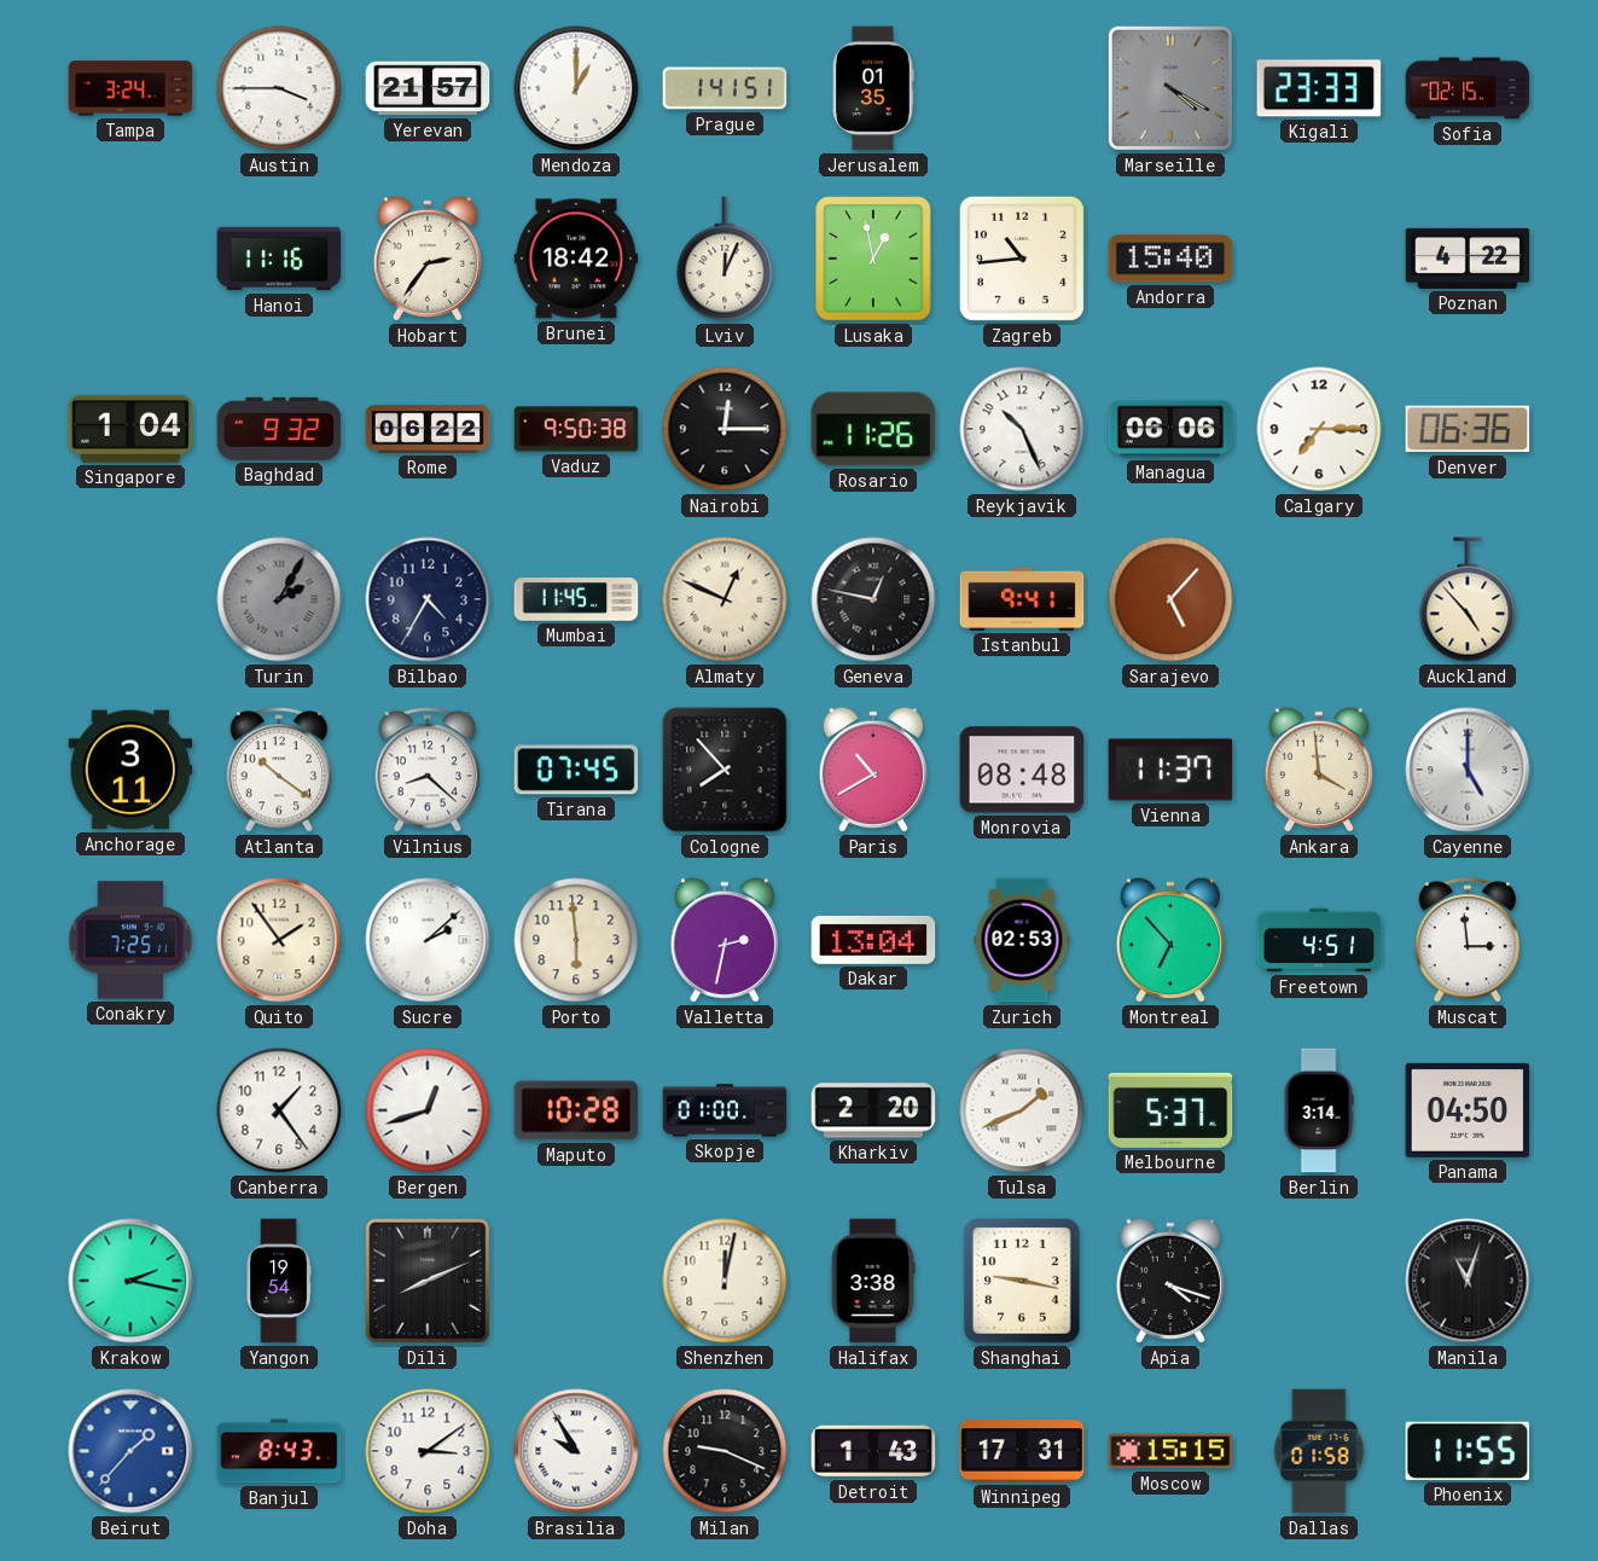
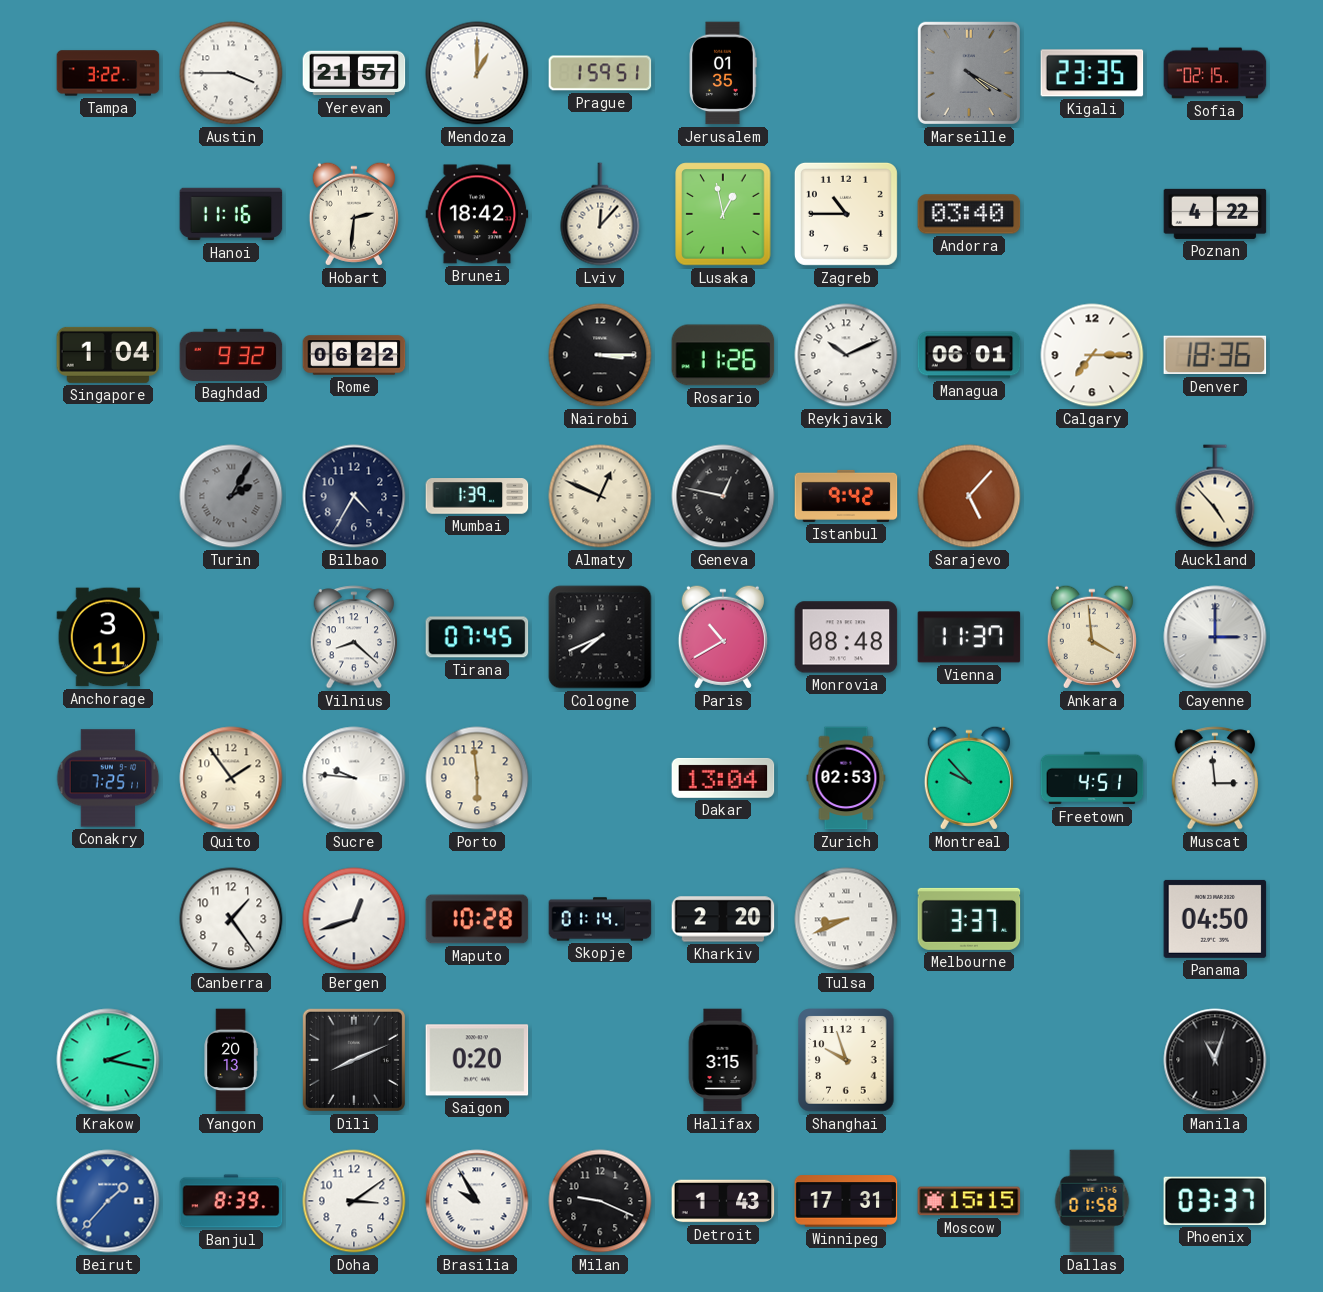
Tampa: 3:24 -> 3:22 (108, 73)
Prague: 1:41 -> 1:59 (600, 73)
Kigali: 23:33 -> 23:35 (1092, 73)
Hobart: 2:36 -> 2:31 (354, 214)
Lviv: 12:04 -> 12:07 (600, 214)
Zagreb: 10:44 -> 10:45 (846, 214)
Andorra: 15:40 -> 03:40 (969, 214)
Vaduz: 9:50 -> none (576, 429)
Nairobi: 12:15 -> 3:15 (600, 355)
Reykjavik: 10:26 -> 10:11 (846, 355)
Managua: 06:06 -> 06:01 (969, 355)
Denver: 06:36 -> 18:36 (1215, 355)
Mumbai: 11:45 -> 1:39 (477, 496)
Istanbul: 9:41 -> 9:42 (846, 496)
Atlanta: 10:21 -> none (279, 770)
Cologne: 7:53 -> 7:41 (600, 637)
Cayenne: 5:00 -> 3:00 (1215, 637)
Sucre: 2:08 -> 9:46 (354, 778)
Valletta: 2:32 -> none (725, 940)
Montreal: 6:53 -> 9:53 (969, 778)
Skopje: 01:00 -> 01:14 (600, 919)
Tulsa: 1:41 -> 8:41 (846, 919)
Melbourne: 5:37 -> 3:37 (969, 919)
Berlin: 3:14 -> none (1319, 1110)
Yangon: 19:54 -> 20:13 (231, 1060)
Saigon: none -> 0:20 (477, 1060)
Shenzhen: 12:02 -> none (725, 1281)
Halifax: 3:38 -> 3:15 (723, 1060)
Shanghai: 9:17 -> 9:57 (846, 1060)
Apia: 4:18 -> none (1170, 1281)
Banjul: 8:43 -> 8:39 (231, 1201)
Phoenix: 11:55 -> 03:37 (1215, 1201)
